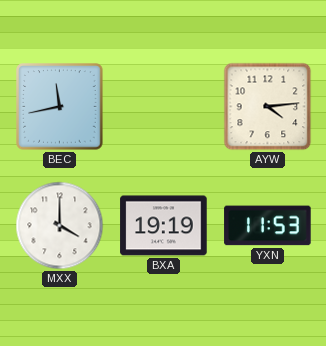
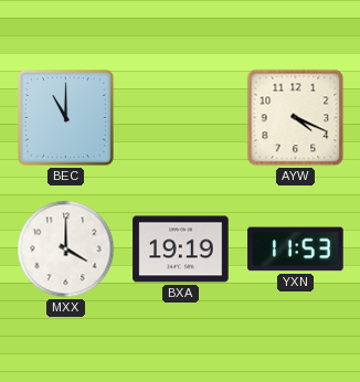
BEC: 11:43 -> 11:00 (66, 118)
AYW: 4:14 -> 4:19 (296, 118)
